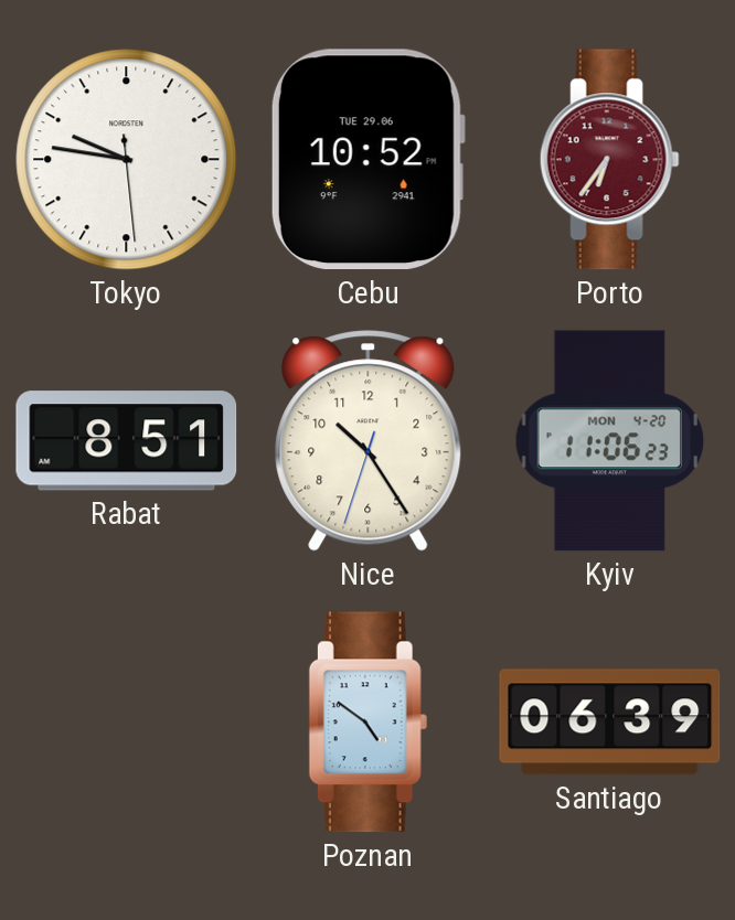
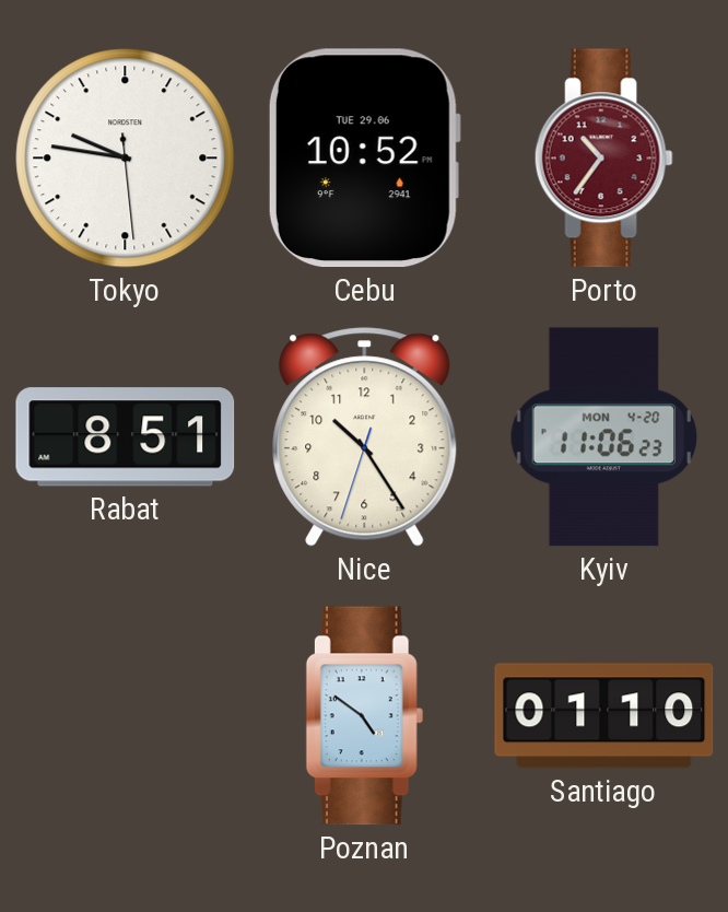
Porto: 6:36 -> 10:36 (603, 159)
Santiago: 06:39 -> 01:10 (604, 716)
